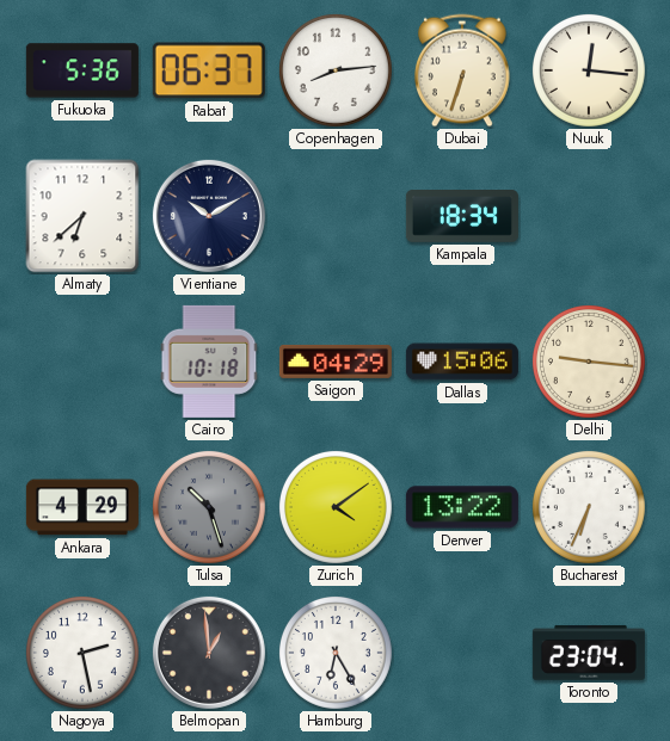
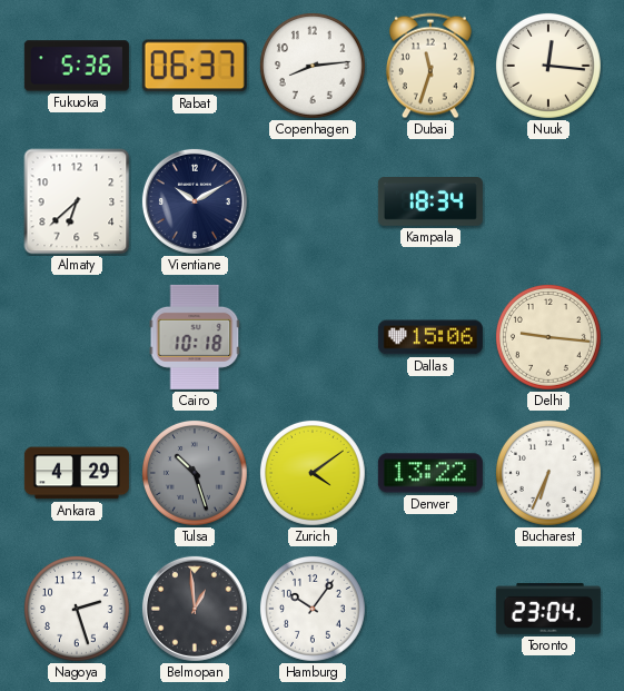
Dubai: 6:33 -> 11:33 (430, 66)
Saigon: 04:29 -> none (336, 362)
Nagoya: 2:28 -> 2:27 (77, 609)
Hamburg: 6:25 -> 10:06 (313, 609)
